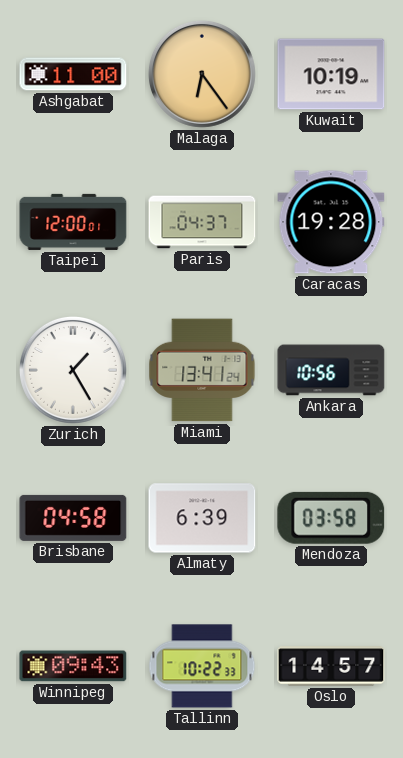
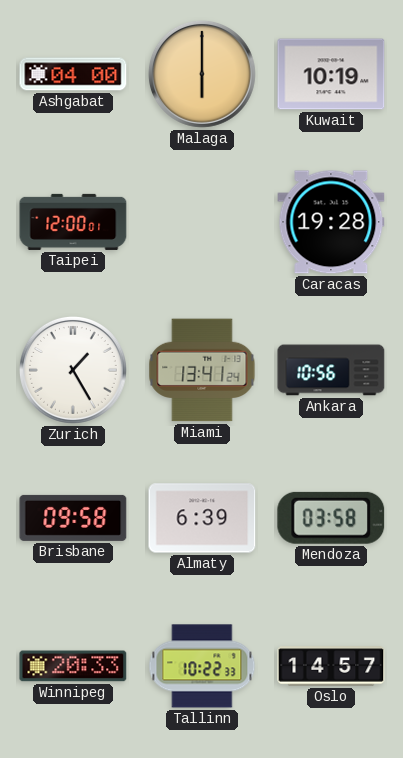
Ashgabat: 11:00 -> 04:00 (73, 74)
Malaga: 6:24 -> 6:00 (202, 74)
Paris: 04:37 -> none (202, 222)
Brisbane: 04:58 -> 09:58 (73, 518)
Winnipeg: 09:43 -> 20:33 (73, 666)
